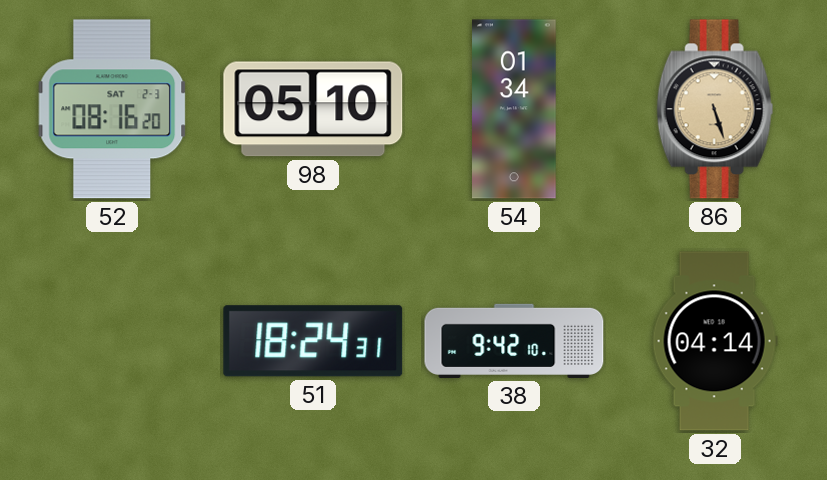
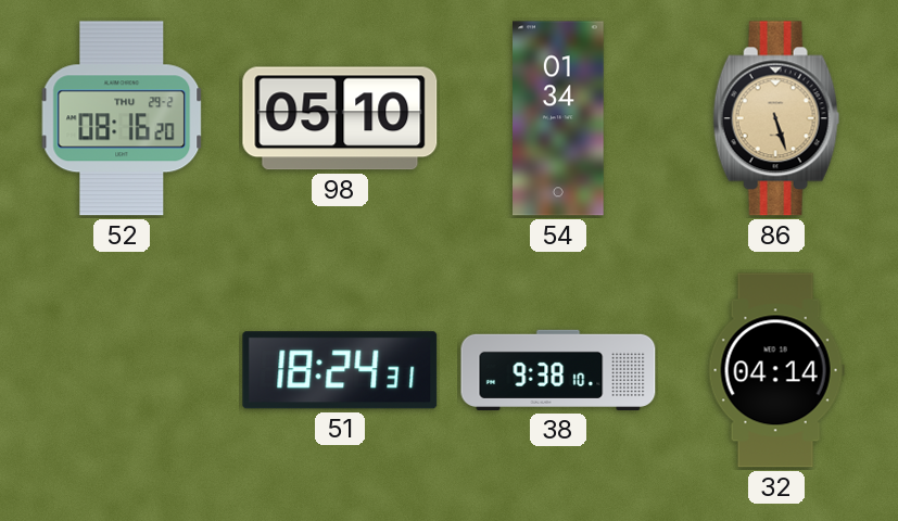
52 date: SAT 2-3 -> THU 29-2 (122, 118)
38: 9:42 -> 9:38 (558, 370)
